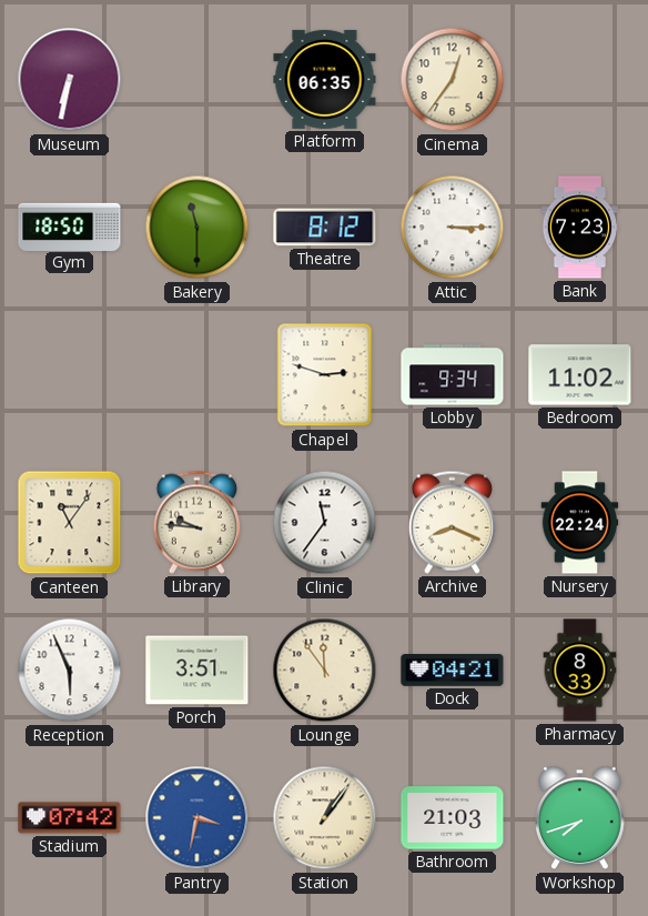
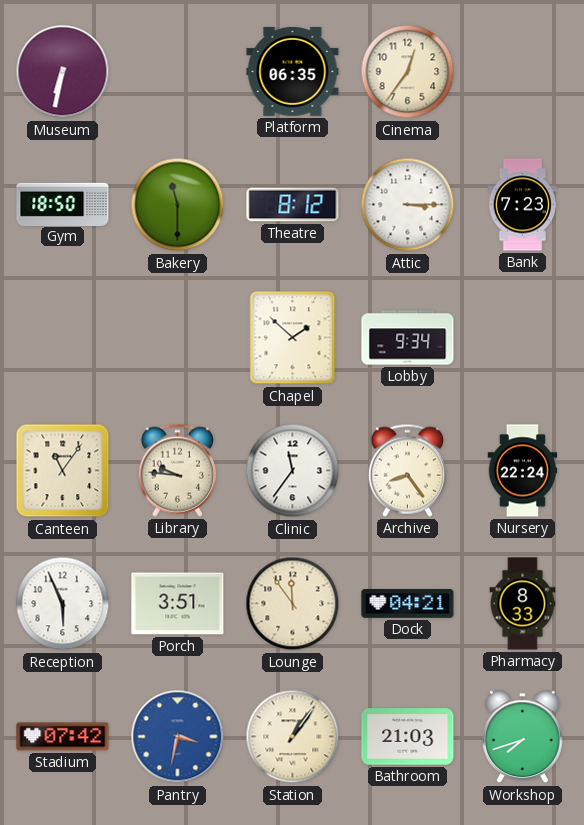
Chapel: 2:48 -> 1:52 (293, 338)
Bedroom: 11:02 -> none (580, 375)
Archive: 8:19 -> 8:24 (407, 470)
